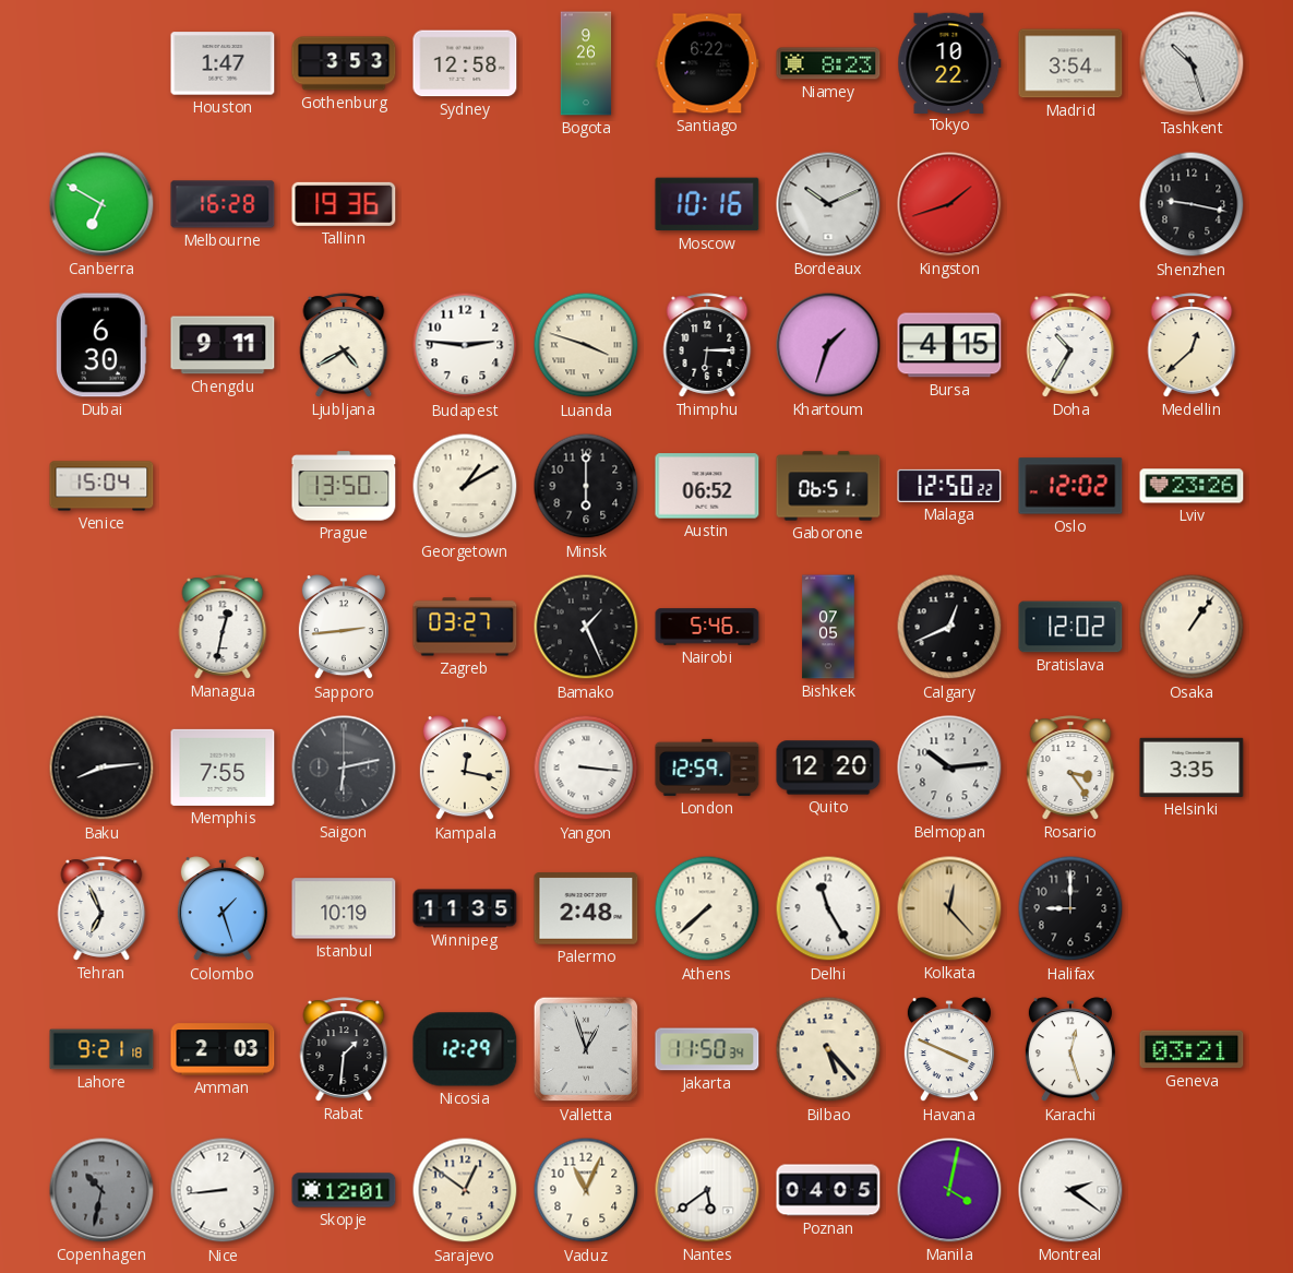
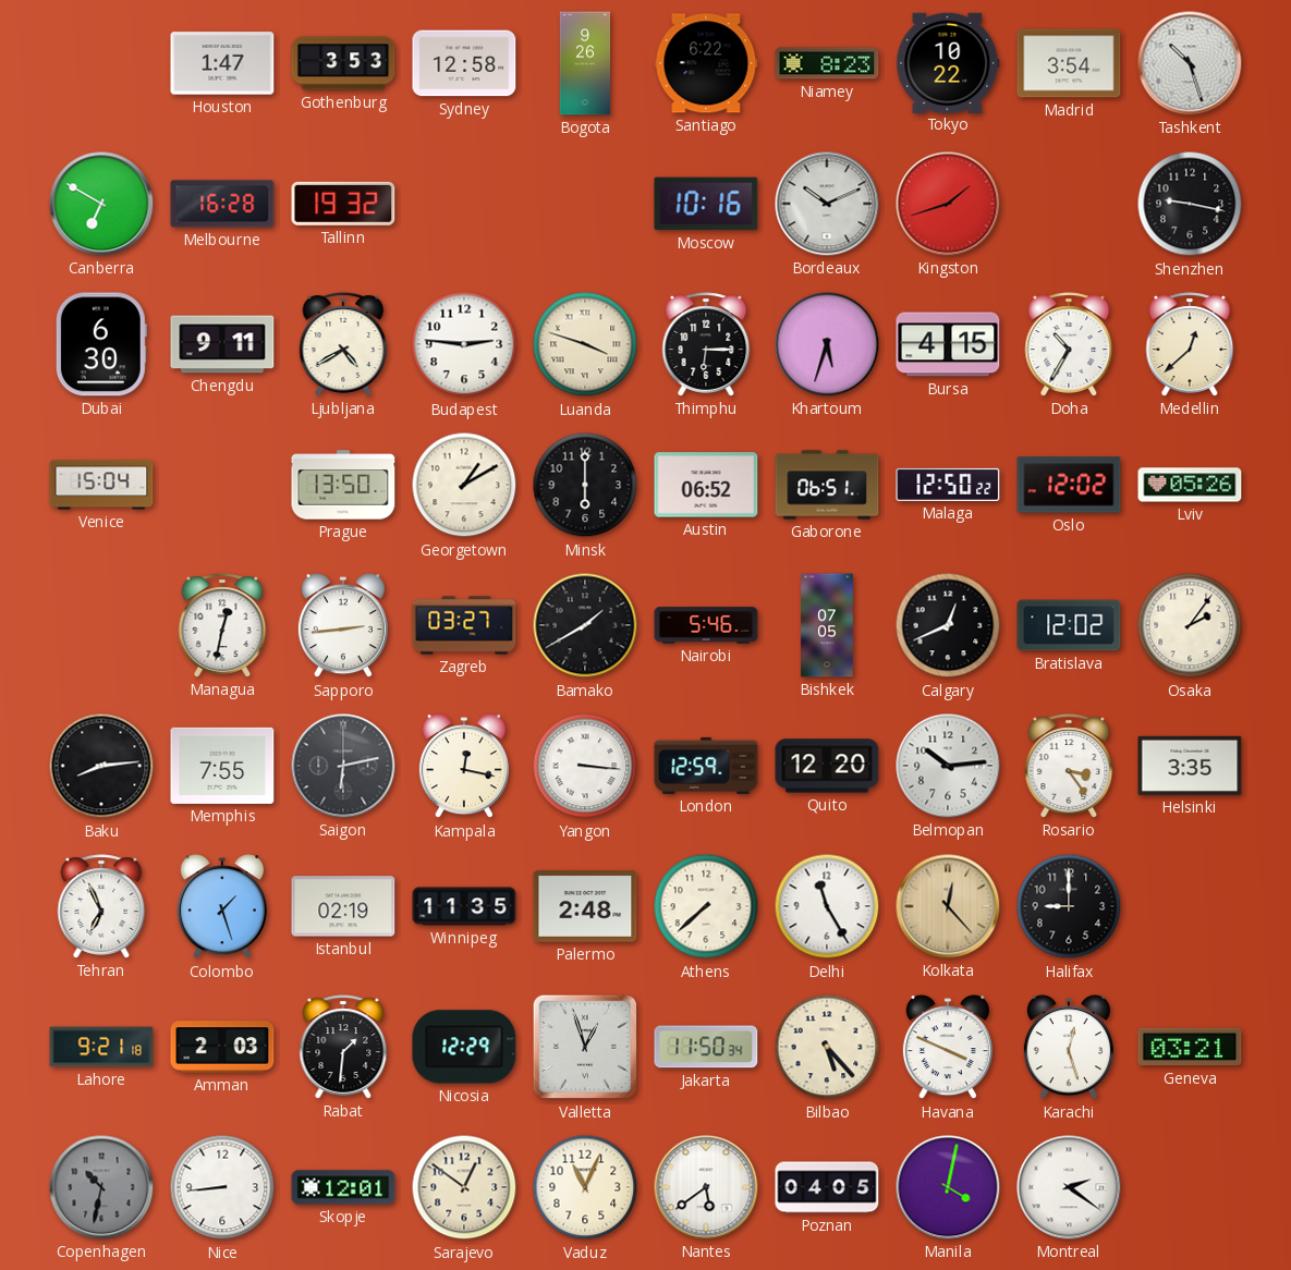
Tallinn: 19:36 -> 19:32 (343, 204)
Khartoum: 1:33 -> 5:33 (827, 344)
Lviv: 23:26 -> 05:26 (1190, 485)
Bamako: 1:26 -> 1:40 (585, 625)
Osaka: 1:06 -> 2:06 (1190, 625)
Istanbul: 10:19 -> 02:19 (343, 906)
